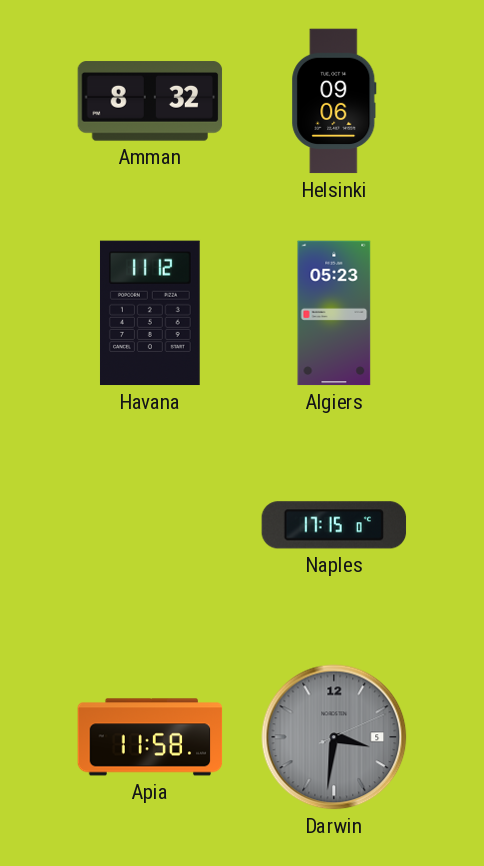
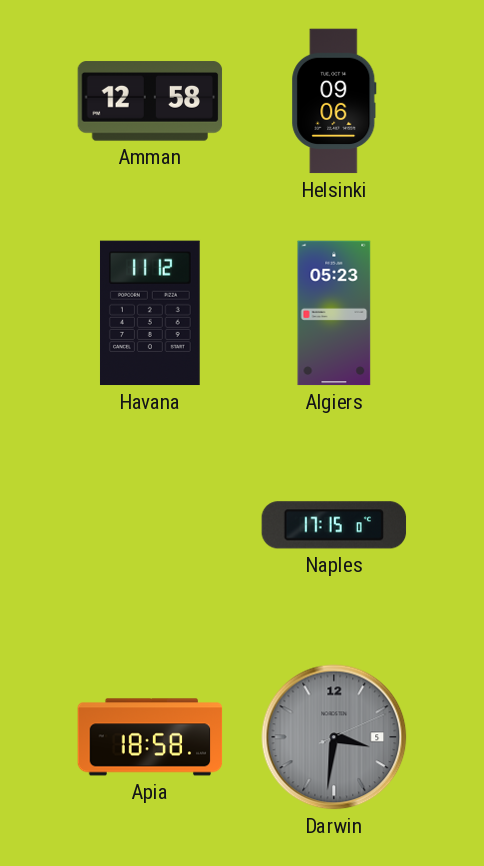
Amman: 8:32 -> 12:58 (150, 101)
Apia: 11:58 -> 18:58 (150, 737)
